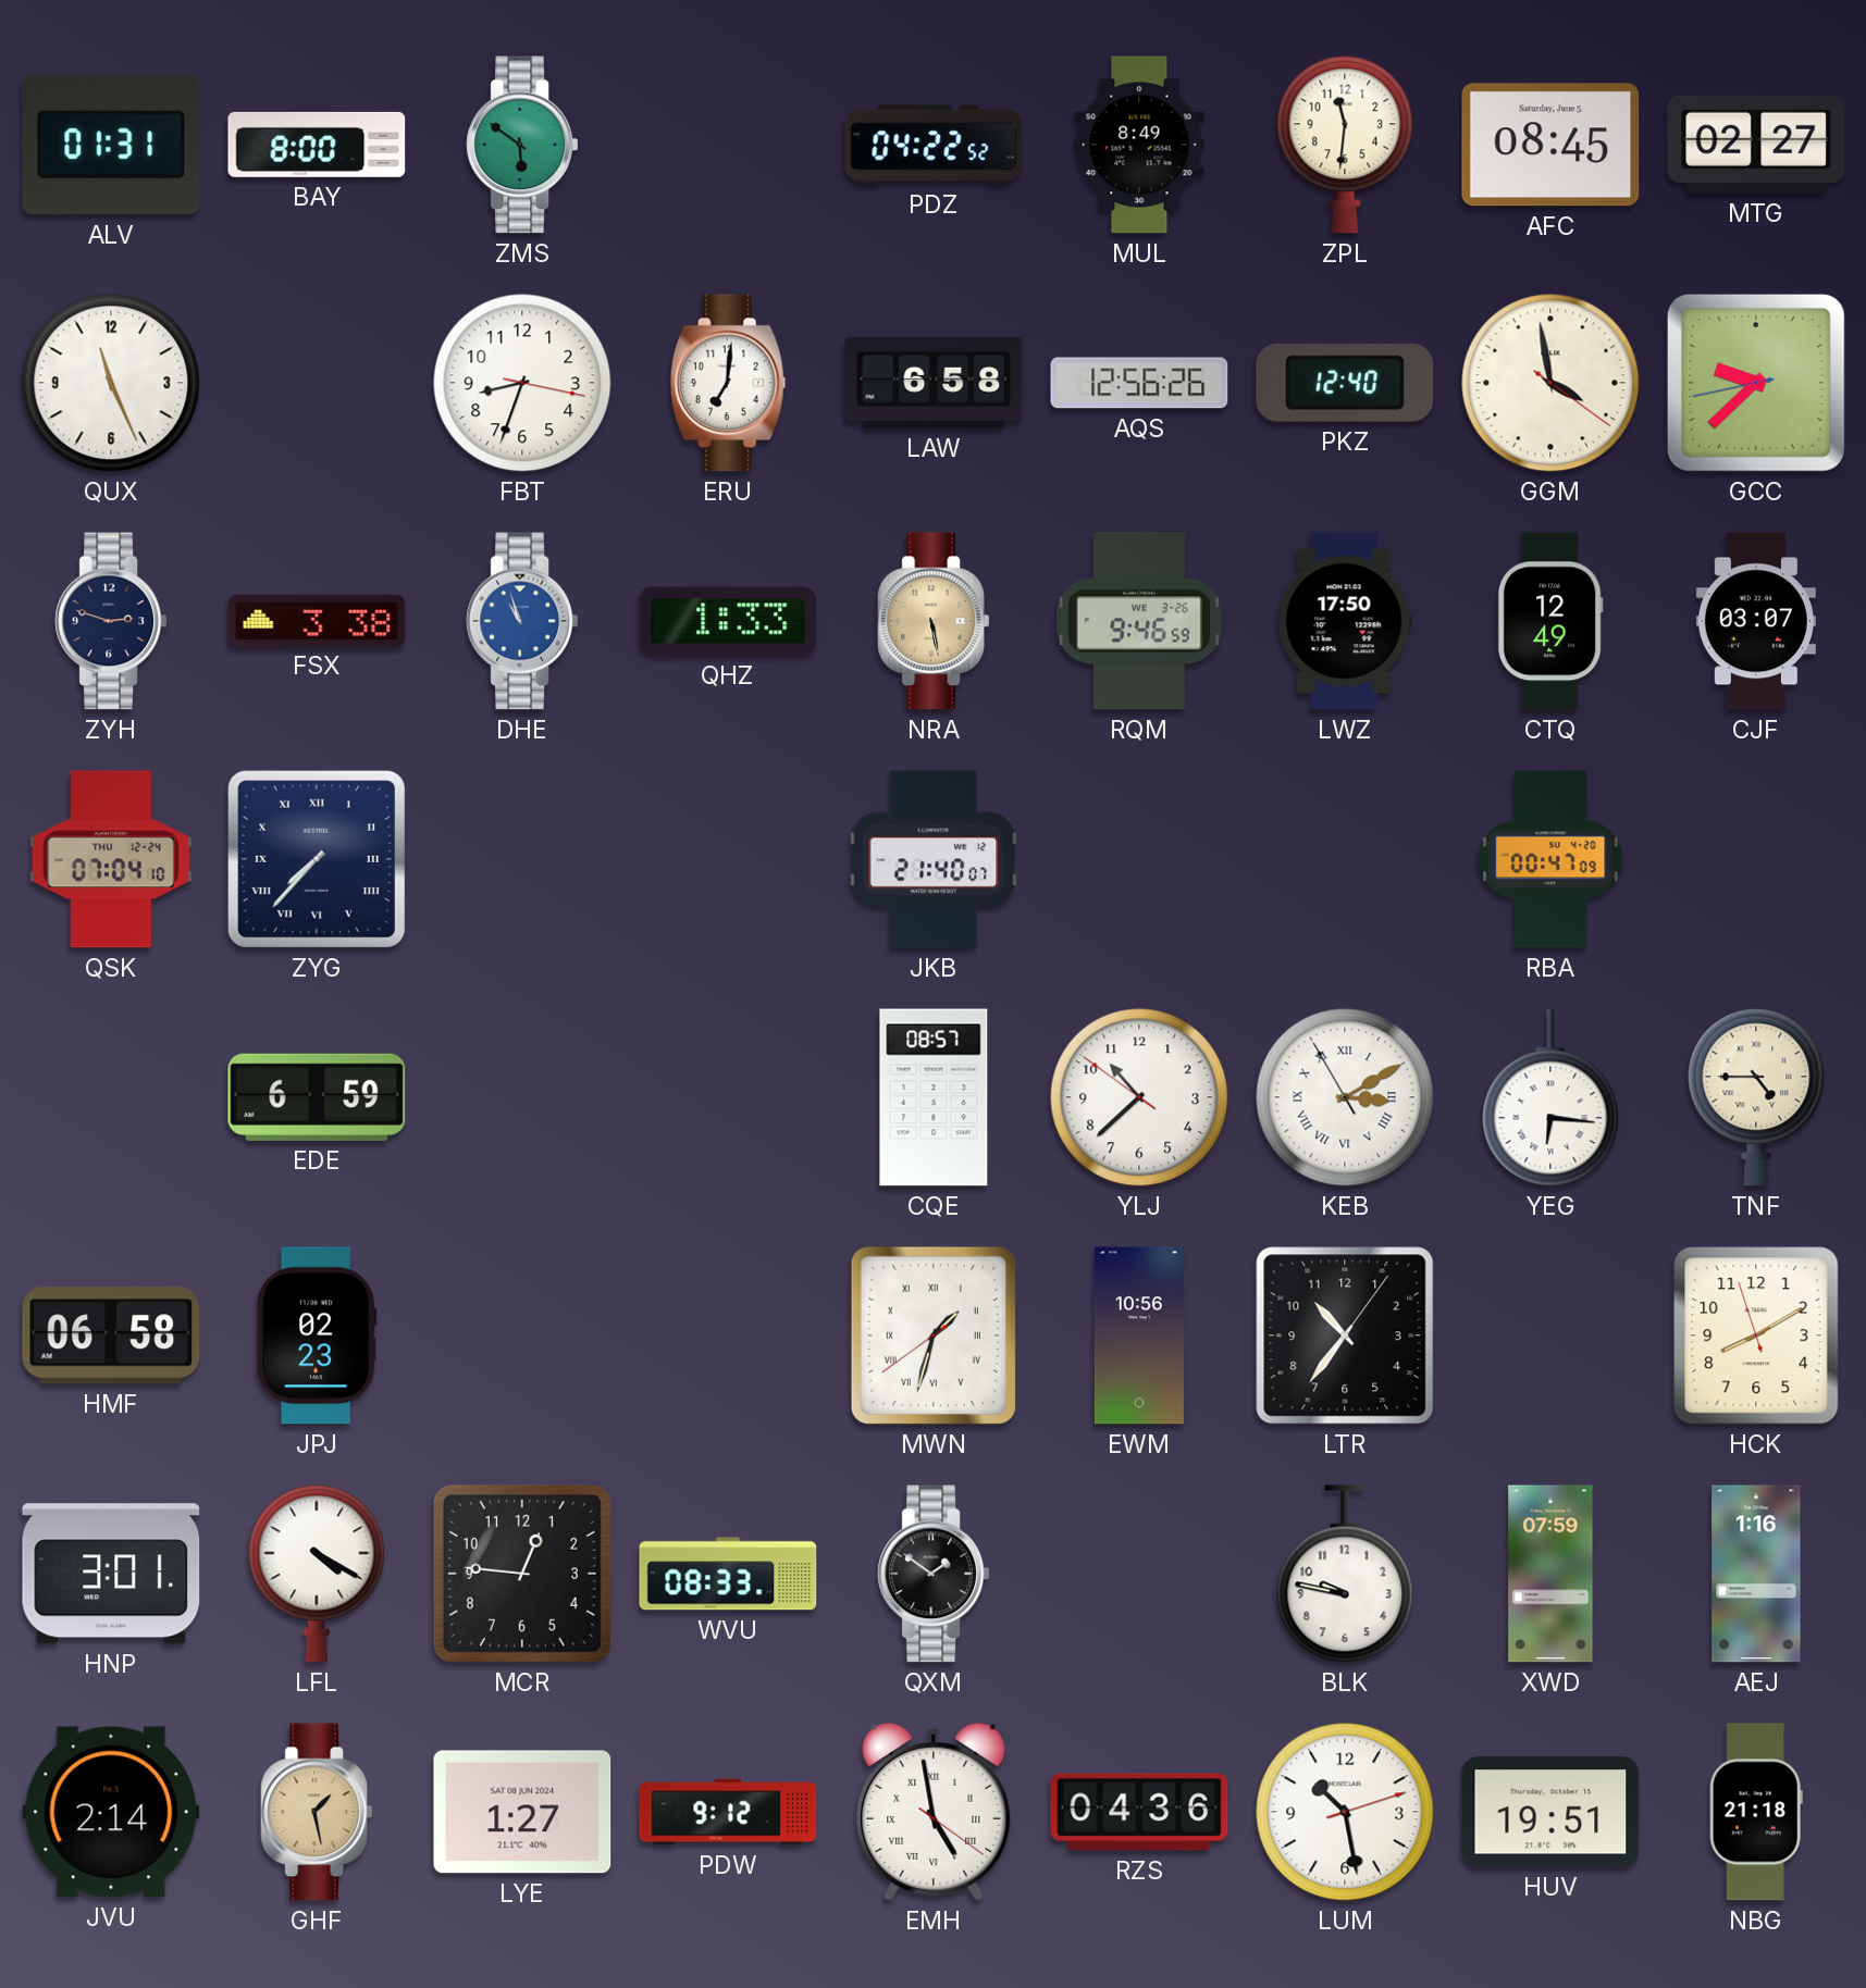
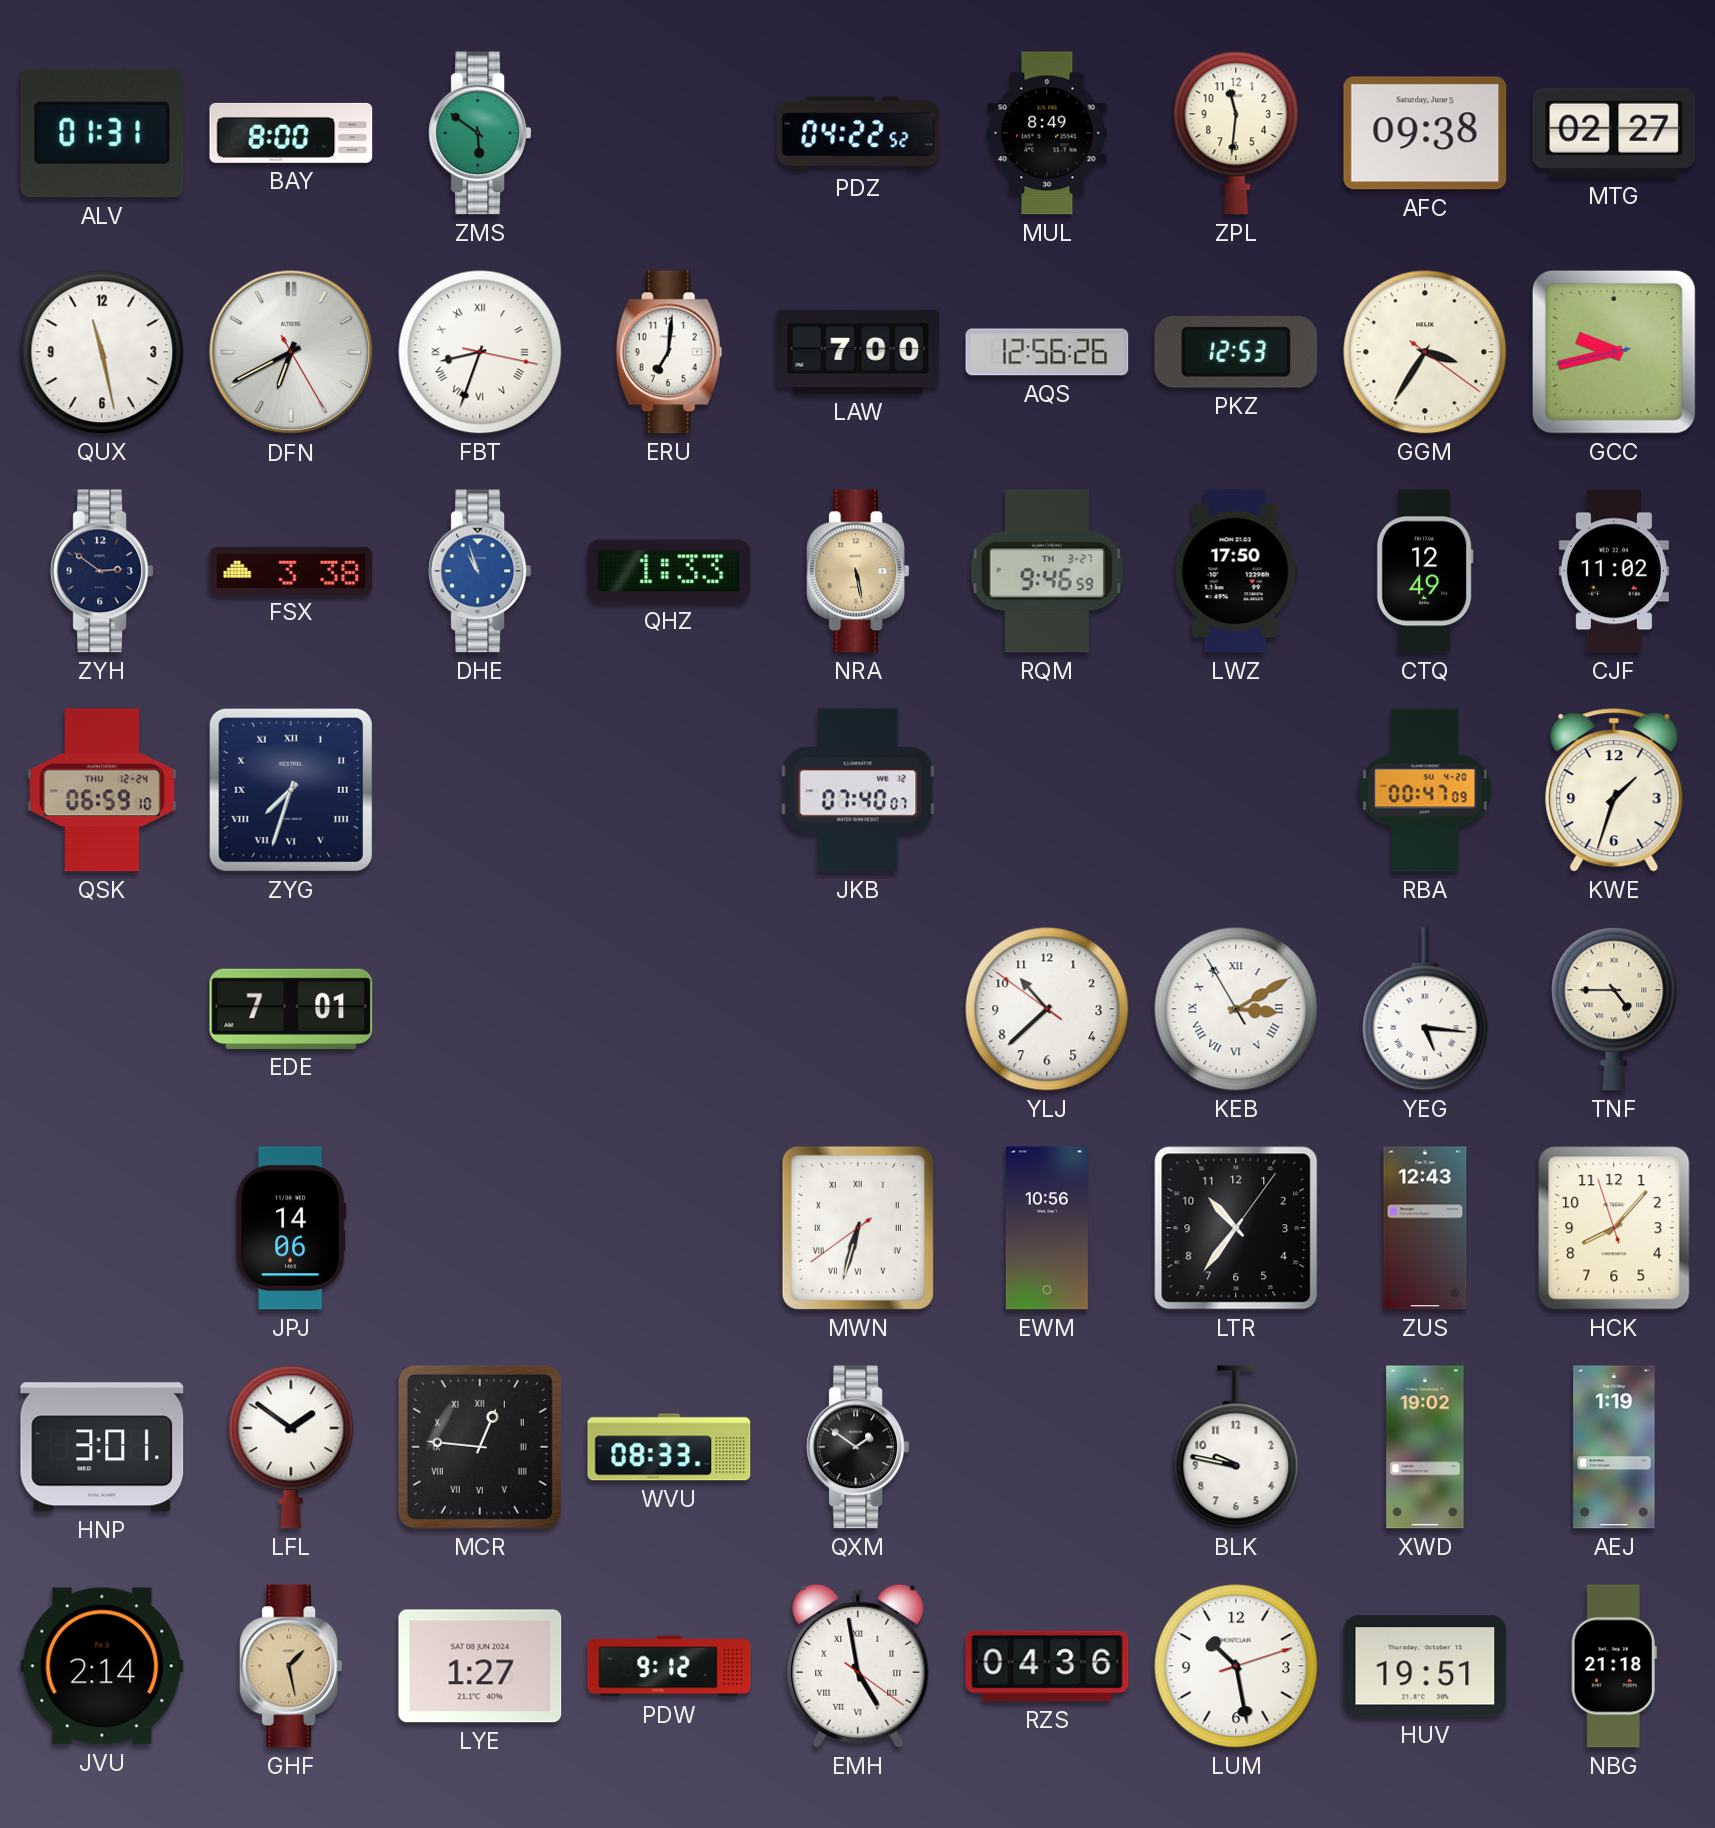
AFC: 08:45 -> 09:38 (1425, 133)
QUX: 11:26 -> 11:28 (102, 352)
DFN: none -> 6:40 (291, 352)
FBT numerals: Arabic -> Roman (480, 352)
LAW: 6:58 -> 7:00 (858, 352)
PKZ: 12:40 -> 12:53 (1236, 352)
GGM: 3:58 -> 3:35 (1425, 352)
GCC: 9:37 -> 9:42 (1614, 352)
ZYH: 2:48 -> 2:51 (102, 571)
RQM date: WE 3-26 -> TH 3-27 (1047, 571)
CJF: 03:07 -> 11:02 (1614, 571)
QSK: 07:04 -> 06:59 (102, 790)
ZYG: 7:37 -> 7:33 (291, 790)
JKB: 21:40 -> 07:40 (858, 790)
KWE: none -> 1:33 (1614, 790)
EDE: 6:59 -> 7:01 (291, 1009)
CQE: 08:57 -> none (934, 1097)
YEG: 6:16 -> 5:16 (1425, 1009)
HMF: 06:58 -> none (111, 1335)
JPJ: 02:23 -> 14:06 (292, 1228)
MWN: 1:32 -> 6:32 (858, 1228)
ZUS: none -> 12:43 (1425, 1228)
HCK: 8:09 -> 8:06 (1614, 1228)
LFL: 4:20 -> 1:51 (291, 1447)
MCR numerals: Arabic -> Roman (480, 1447)
XWD: 07:59 -> 19:02 (1425, 1447)
AEJ: 1:16 -> 1:19 (1614, 1447)
